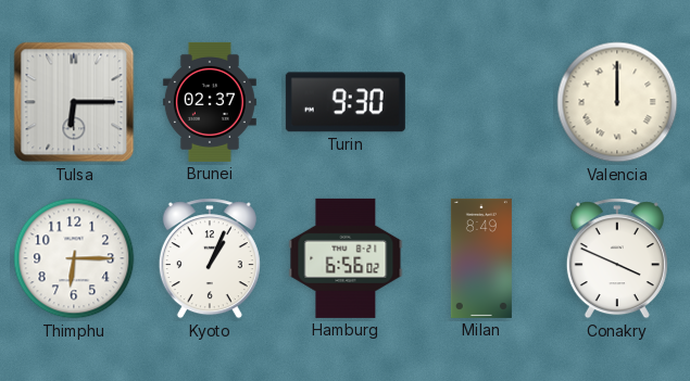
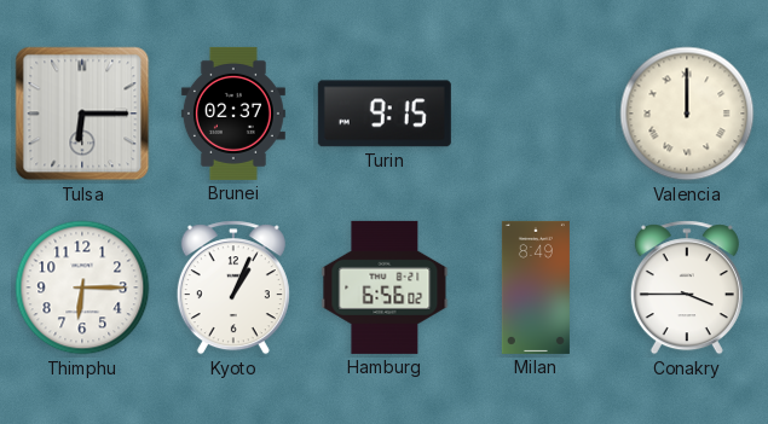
Turin: 9:30 -> 9:15 (385, 114)
Conakry: 3:49 -> 3:45 (687, 287)
